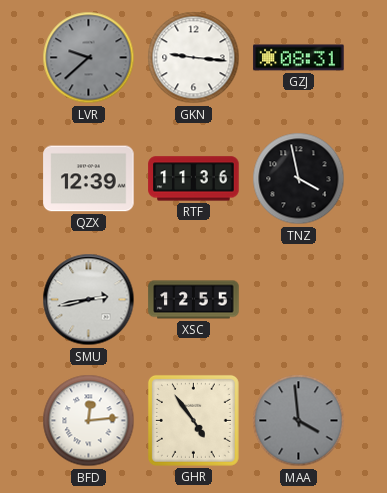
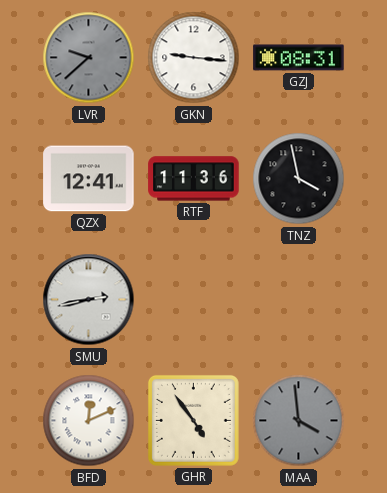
QZX: 12:39 -> 12:41 (89, 179)
XSC: 12:55 -> none (194, 300)
BFD: 12:14 -> 12:11 (89, 421)
